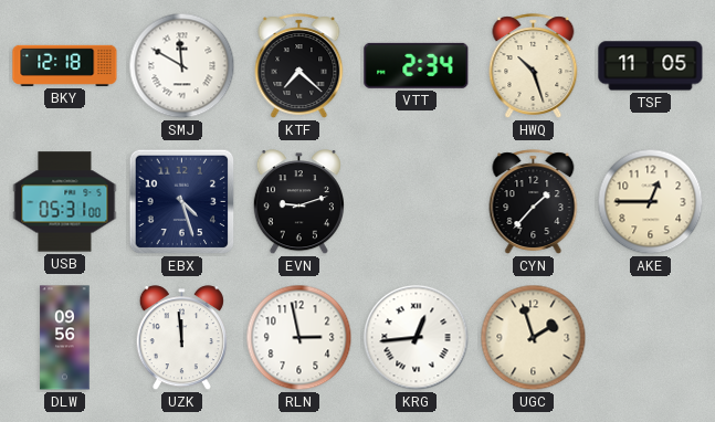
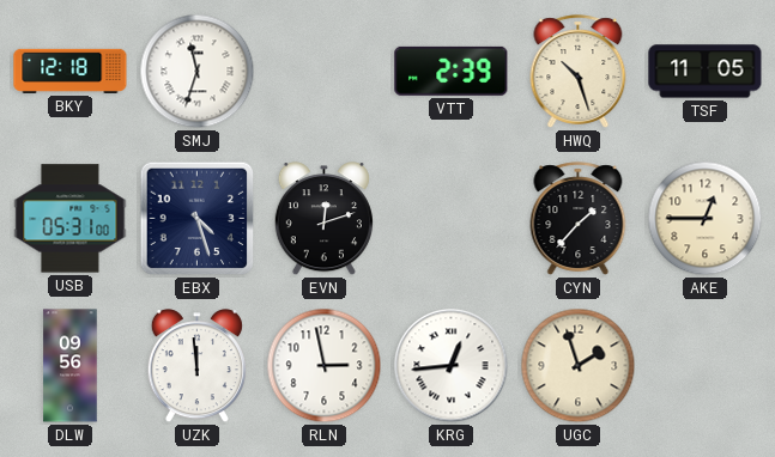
SMJ: 11:50 -> 11:33 (198, 72)
KTF: 7:22 -> none (299, 66)
VTT: 2:34 -> 2:39 (452, 71)
EVN: 9:12 -> 12:12 (323, 219)
